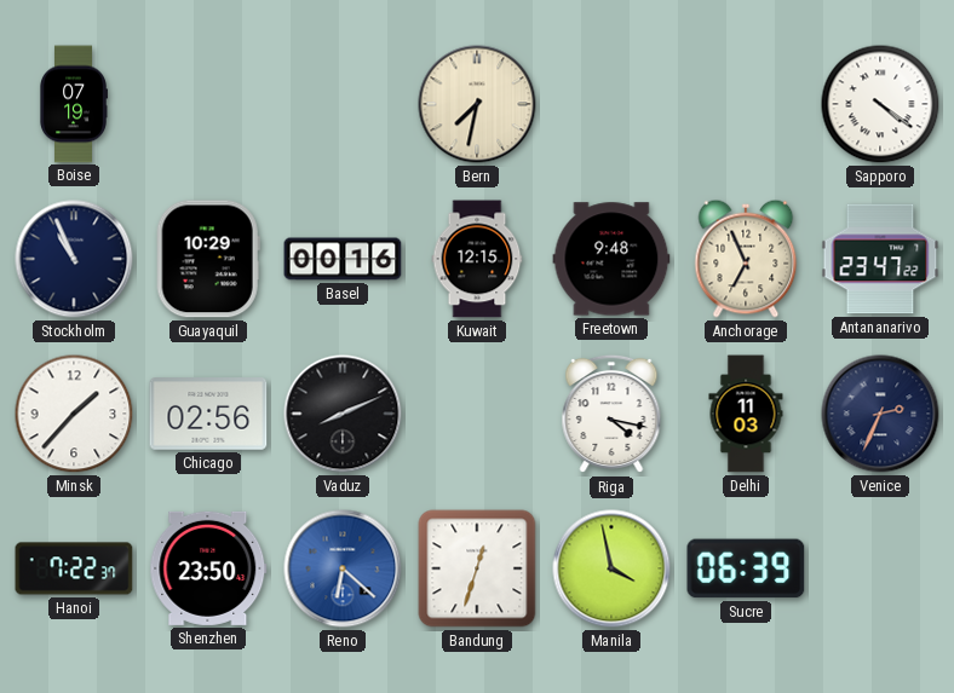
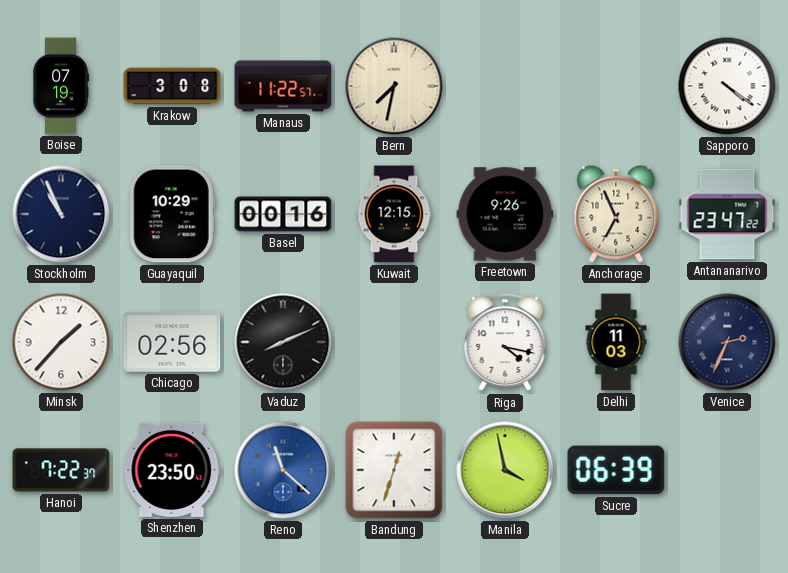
Krakow: none -> 3:08 (172, 86)
Manaus: none -> 11:22 (283, 86)
Freetown: 9:48 -> 9:26 (505, 214)
Reno: 6:22 -> 11:22 (283, 470)
